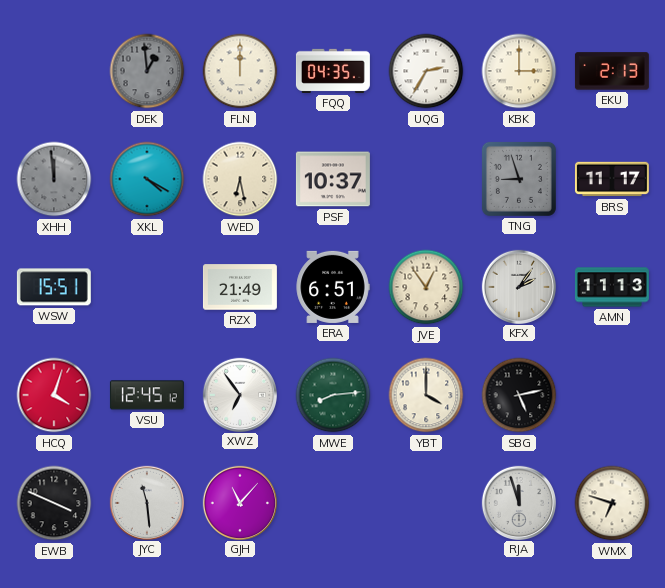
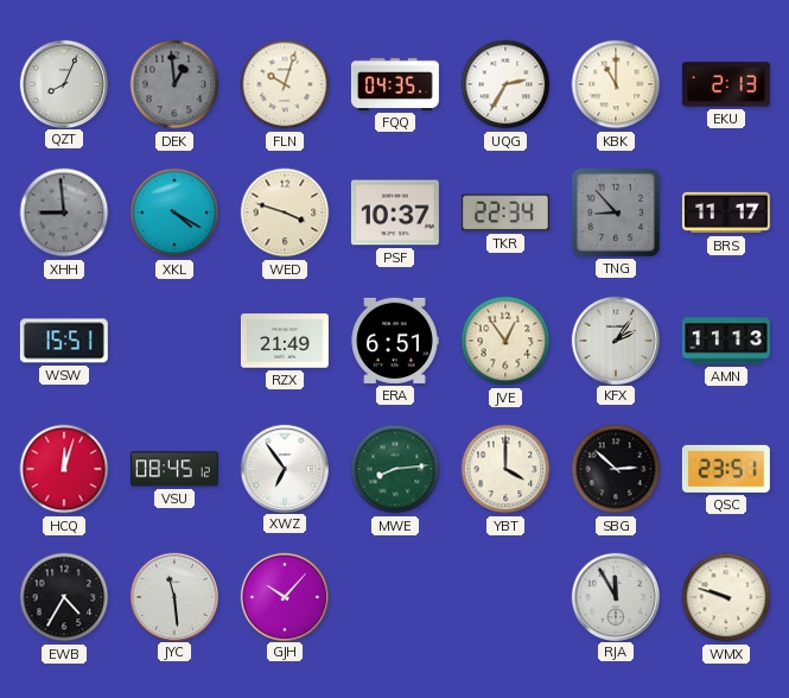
QZT: none -> 8:04 (63, 83)
FLN: 12:00 -> 10:03 (285, 84)
KBK: 3:00 -> 11:00 (616, 84)
XHH: 11:59 -> 8:59 (64, 212)
WED: 6:28 -> 3:48 (285, 212)
TKR: none -> 22:34 (505, 212)
TNG: 8:57 -> 8:53 (616, 212)
HCQ: 4:03 -> 12:03 (64, 469)
VSU: 12:45 -> 08:45 (174, 469)
SBG: 5:13 -> 2:52 (616, 469)
QSC: none -> 23:51 (726, 469)
EWB: 3:49 -> 4:35 (64, 597)
GJH: 11:07 -> 10:07 (284, 596)
RJA: 11:57 -> 11:55 (615, 596)
WMX: 6:48 -> 9:48 (726, 597)
